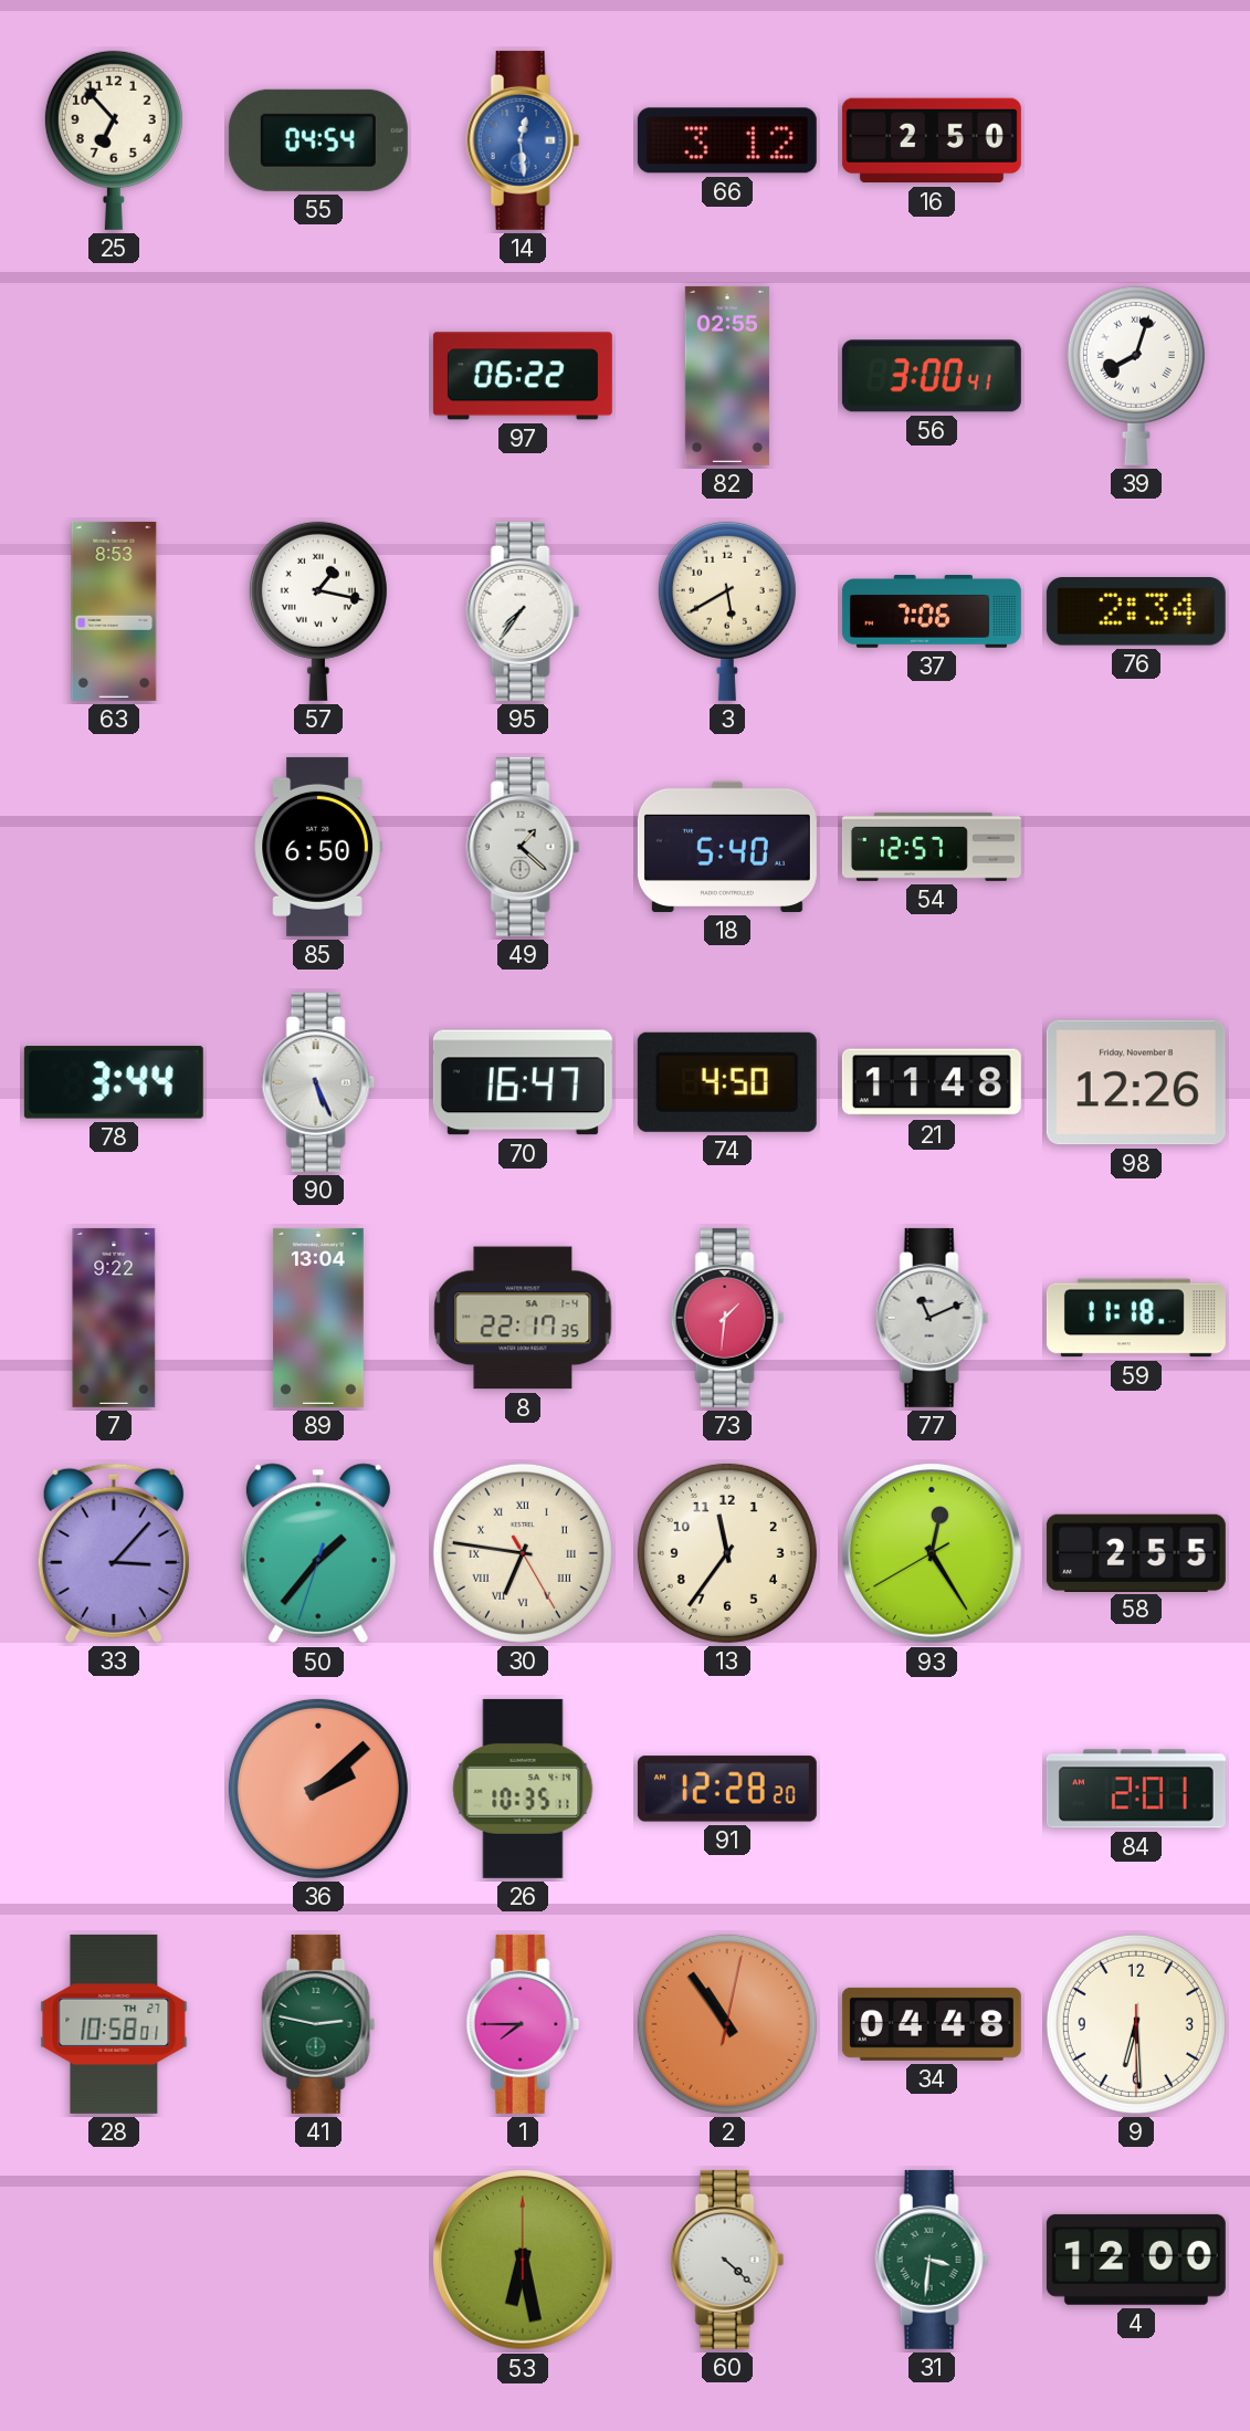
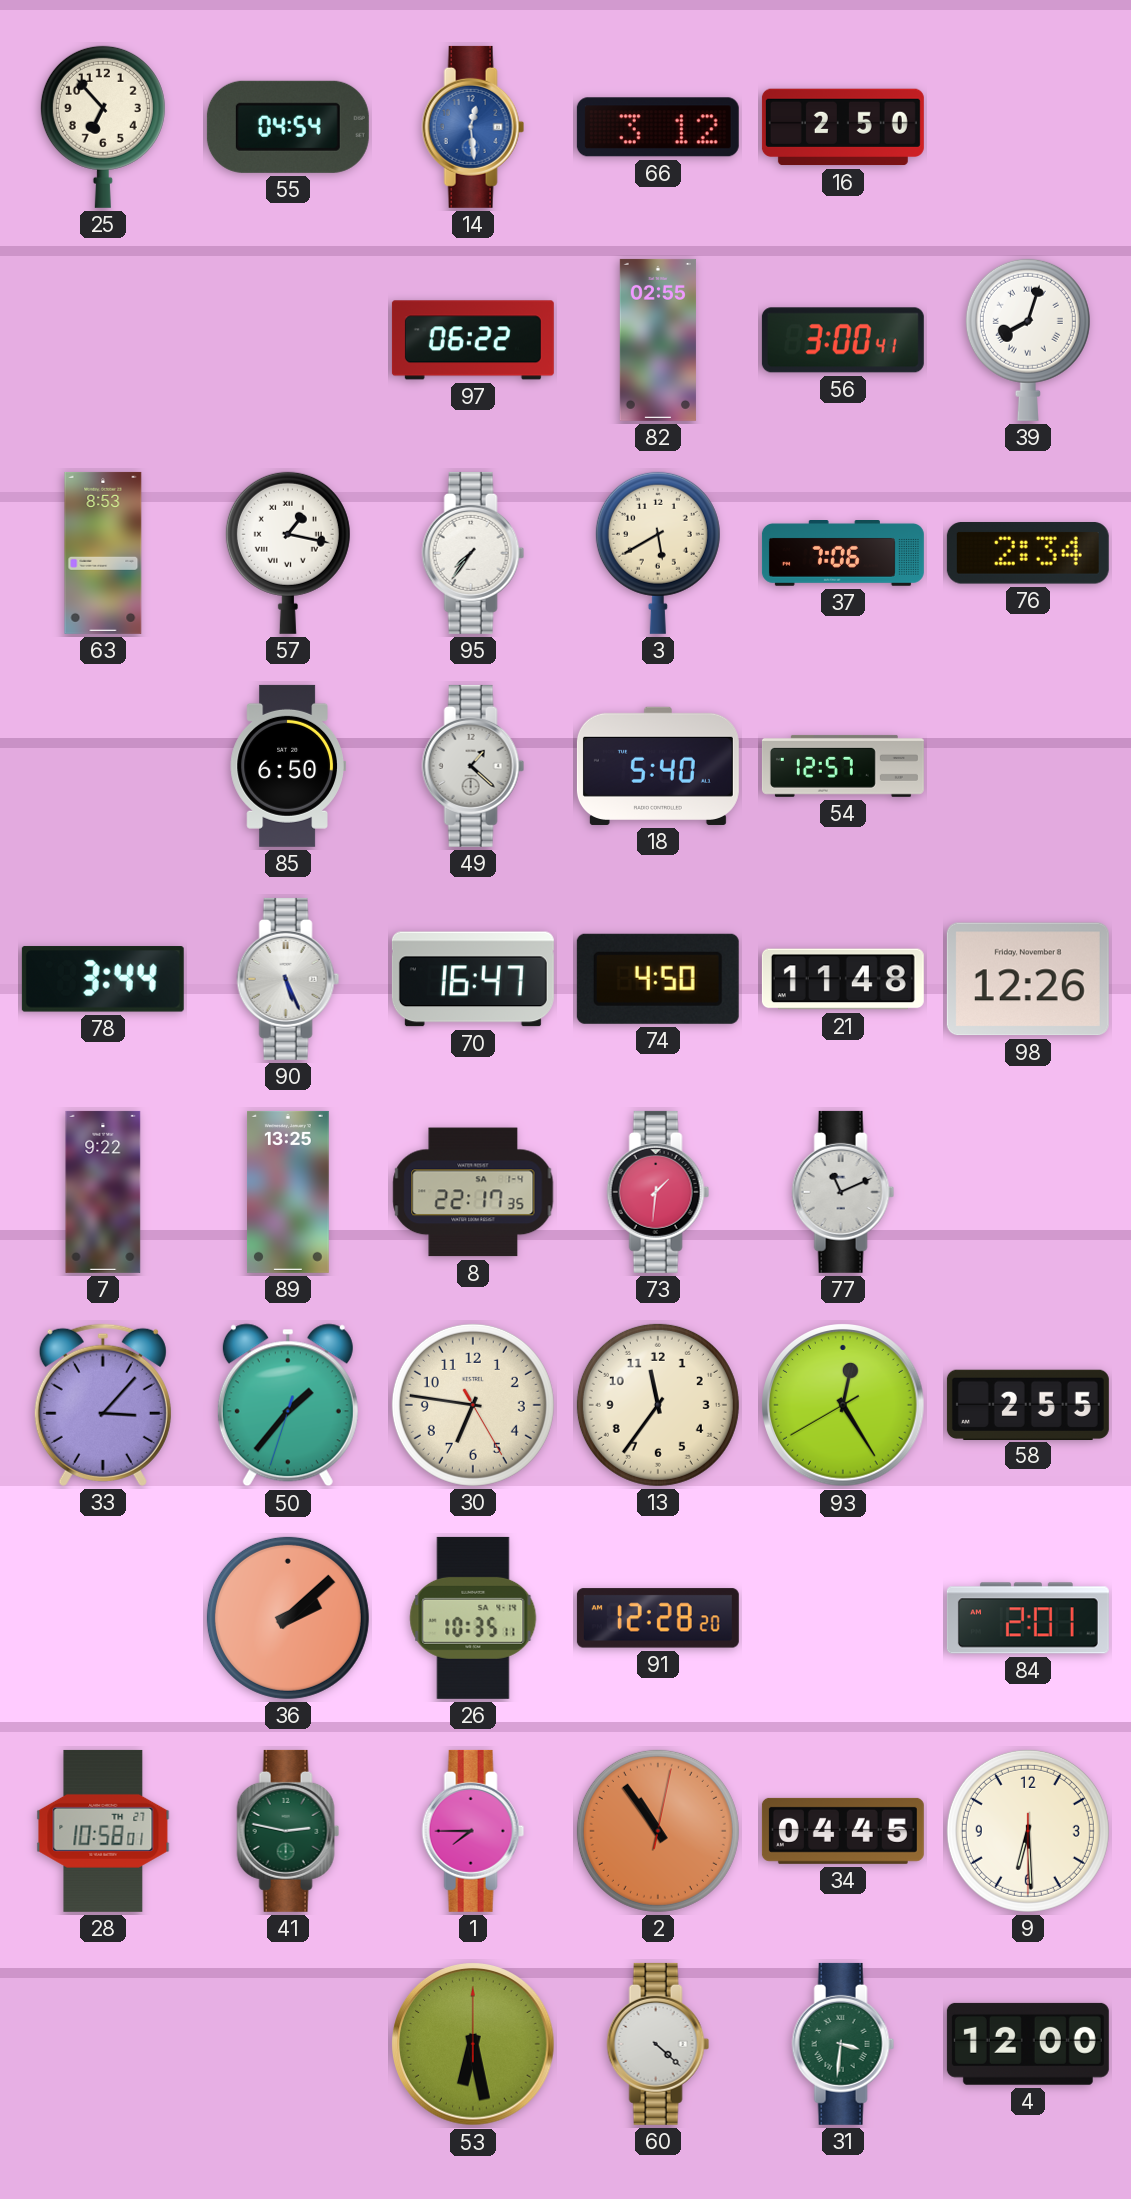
89: 13:04 -> 13:25 (289, 1192)
59: 11:18 -> none (1136, 1318)
30 numerals: Roman -> Arabic (473, 1405)
34: 04:48 -> 04:45 (843, 1831)
